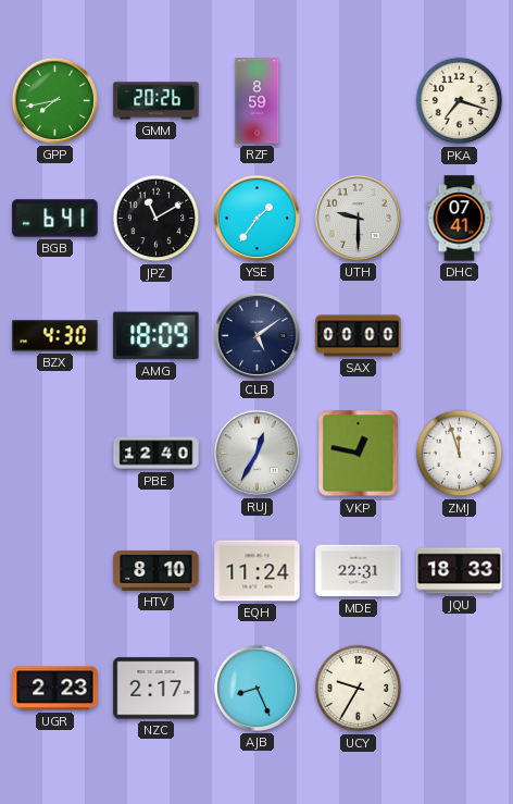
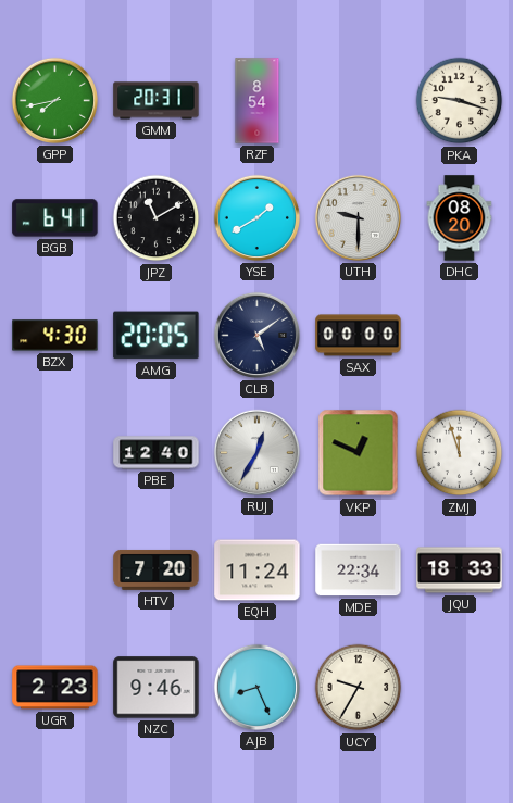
GMM: 20:26 -> 20:31 (157, 101)
RZF: 8:59 -> 8:54 (258, 101)
PKA: 7:18 -> 9:18 (460, 101)
YSE: 1:36 -> 1:40 (256, 217)
DHC: 07:41 -> 08:20 (460, 218)
AMG: 18:09 -> 20:05 (157, 336)
VKP: 12:47 -> 12:49 (359, 453)
HTV: 8:10 -> 7:20 (157, 570)
MDE: 22:31 -> 22:34 (359, 570)
NZC: 2:17 -> 9:46 (157, 688)
